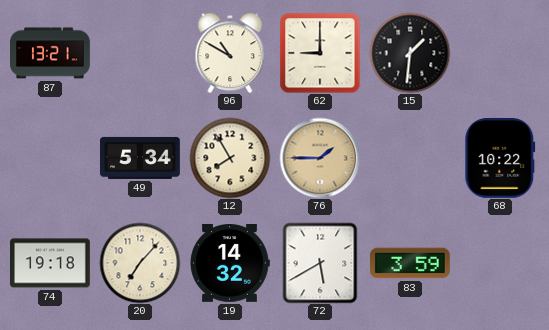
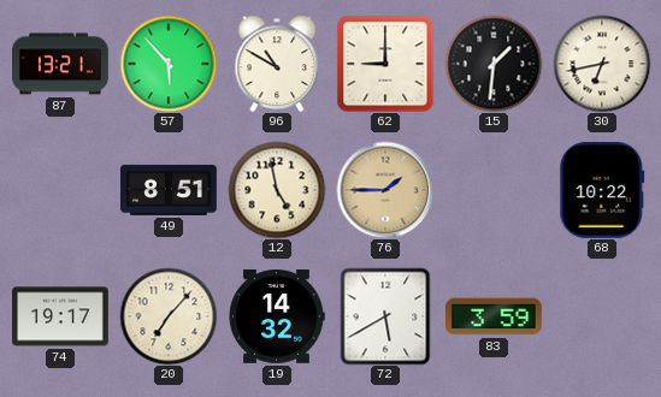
57: none -> 5:53 (169, 64)
30: none -> 6:43 (602, 64)
49: 5:34 -> 8:51 (170, 190)
12: 7:55 -> 4:58 (277, 190)
74: 19:18 -> 19:17 (61, 316)
